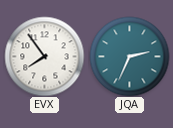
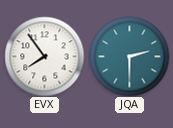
JQA: 2:34 -> 2:30 (129, 56)
